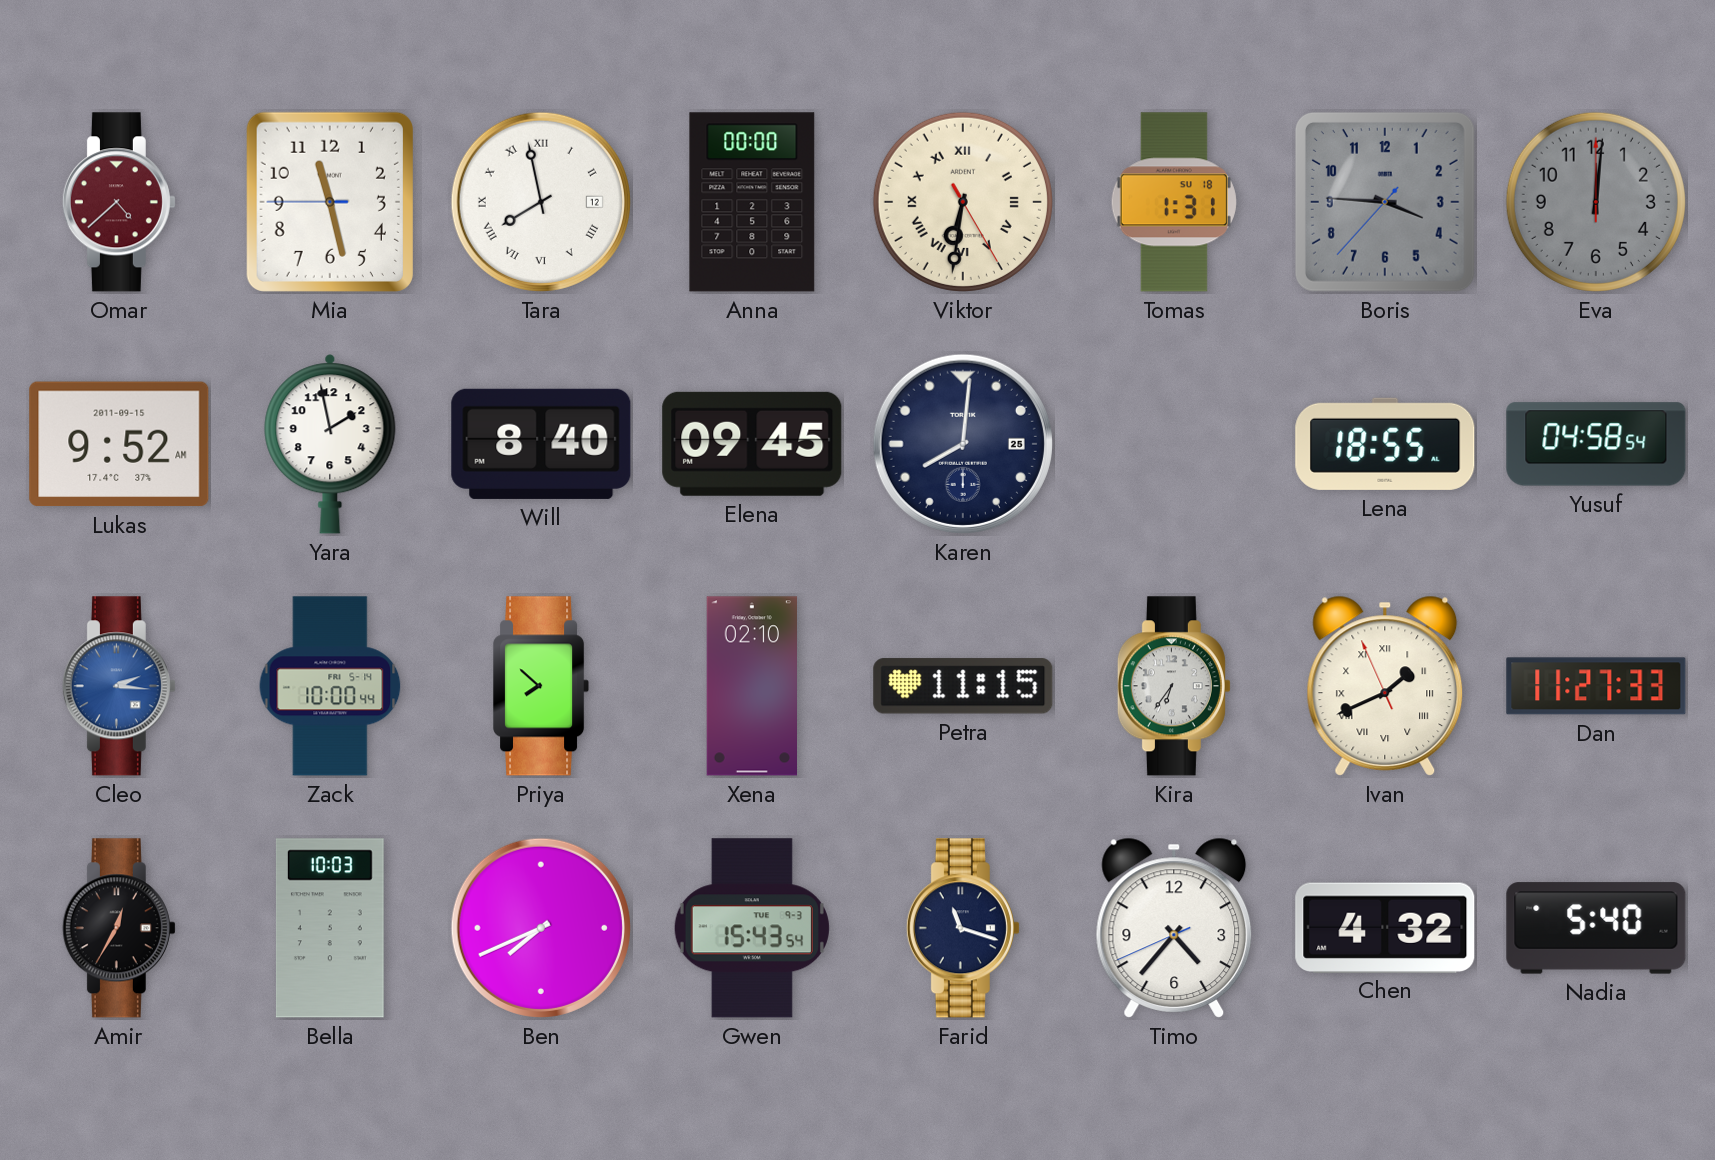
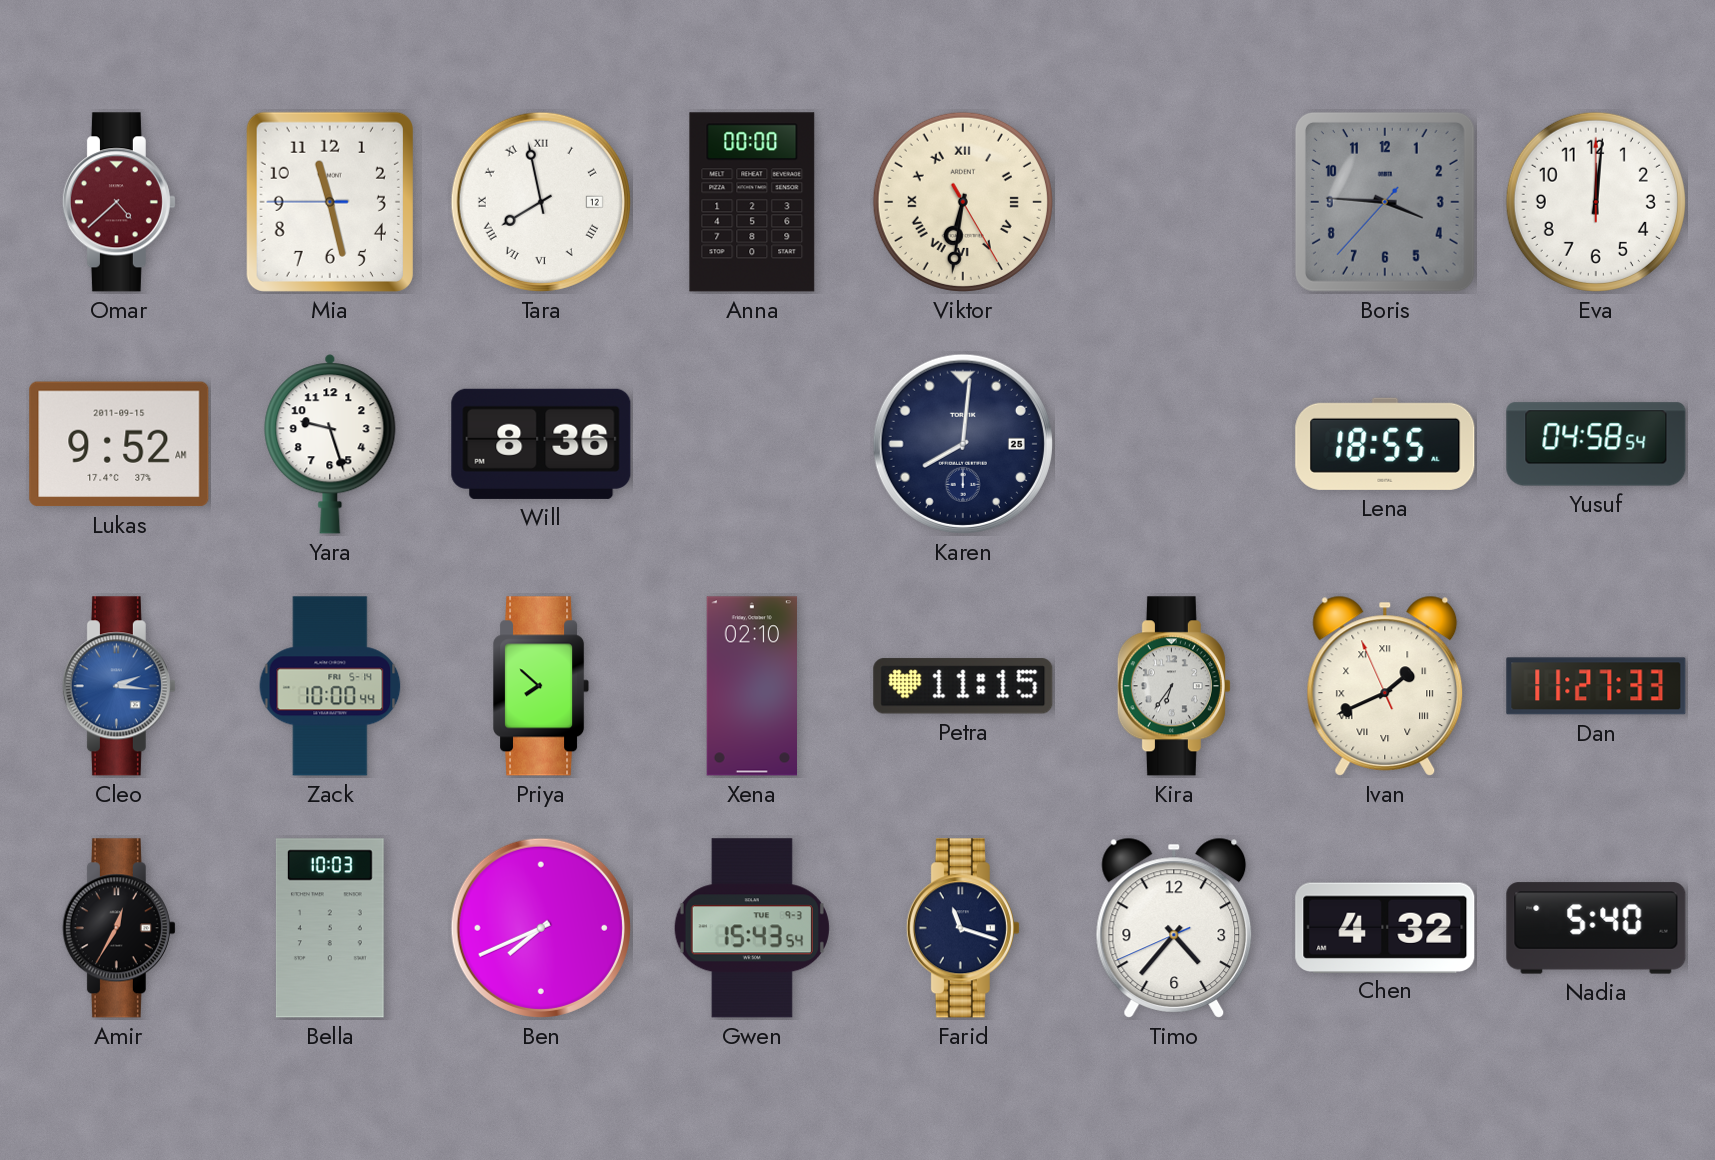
Tomas: 1:31 -> none (1174, 202)
Eva dial: grey -> white (1596, 202)
Yara: 1:58 -> 9:27 (330, 444)
Will: 8:40 -> 8:36 (541, 444)
Elena: 09:45 -> none (752, 444)
